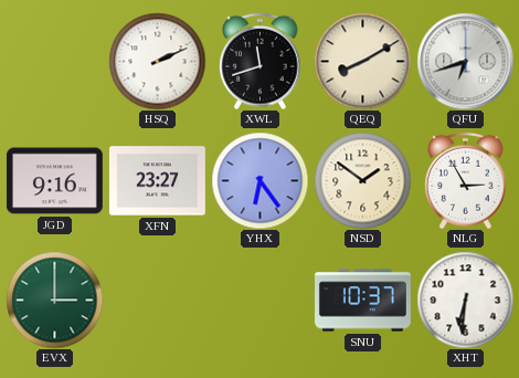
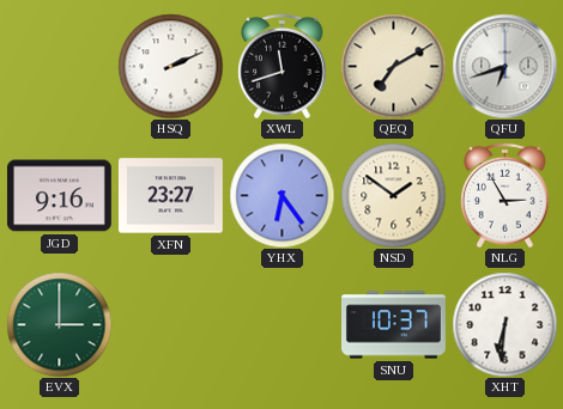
QEQ: 8:10 -> 7:10 (393, 66)
